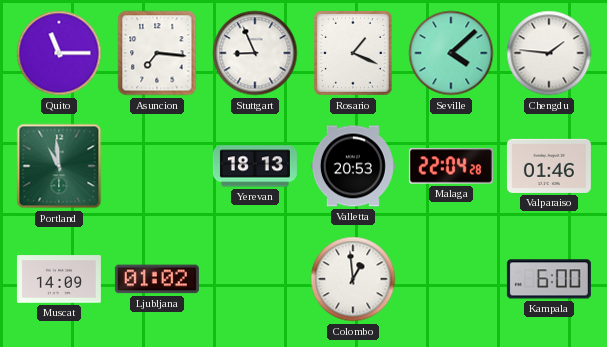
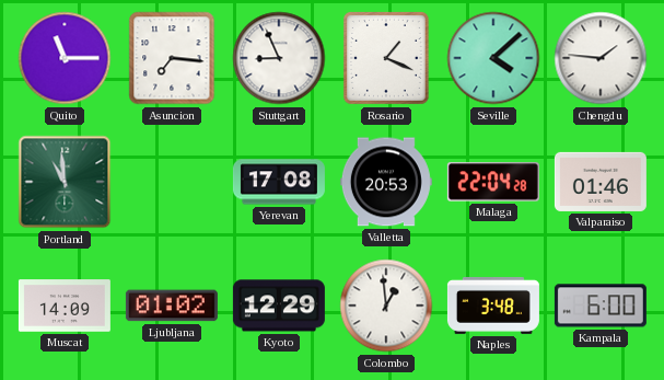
Yerevan: 18:13 -> 17:08 (279, 182)
Kyoto: none -> 12:29 (279, 306)
Naples: none -> 3:48 (493, 306)
